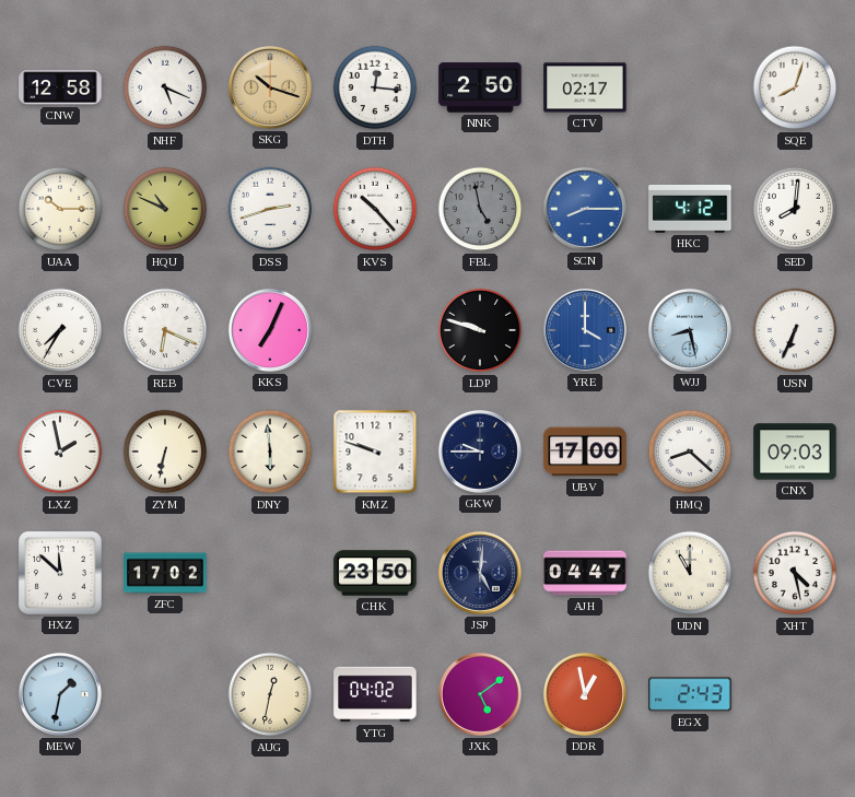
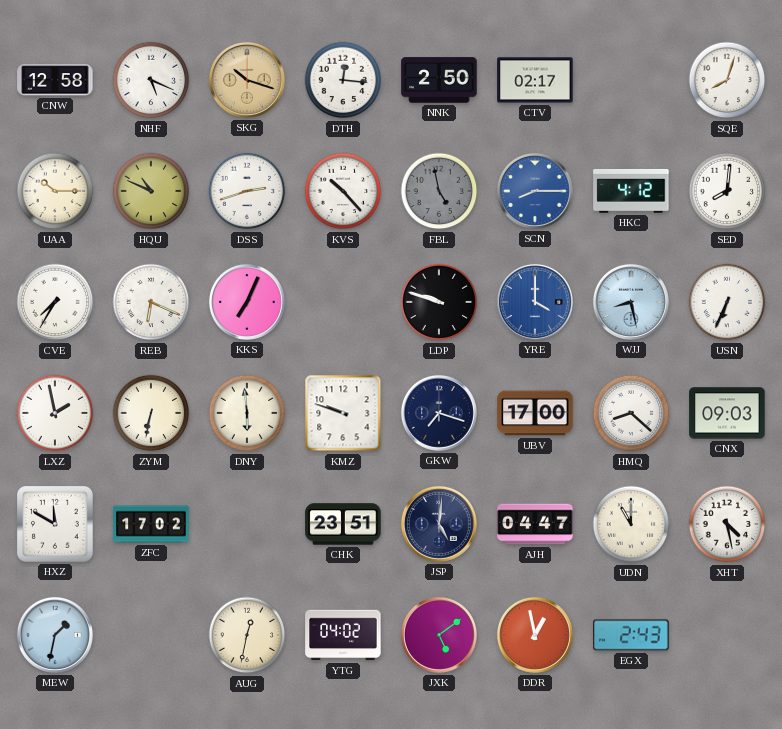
GKW: 9:45 -> 7:18 (439, 413)
HXZ: 11:52 -> 11:50 (56, 525)
CHK: 23:50 -> 23:51 (343, 524)
